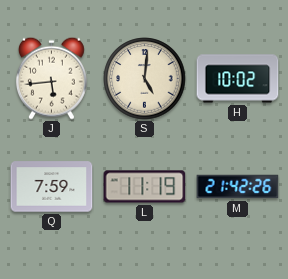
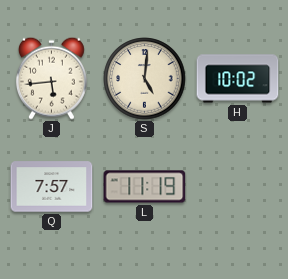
Q: 7:59 -> 7:57 (52, 187)
M: 21:42 -> none (238, 187)
